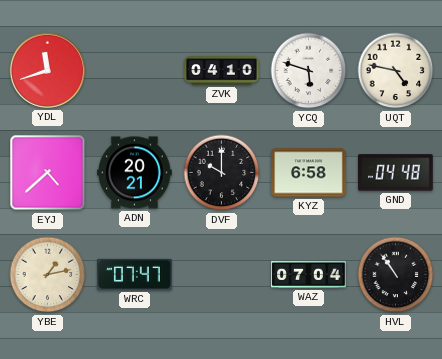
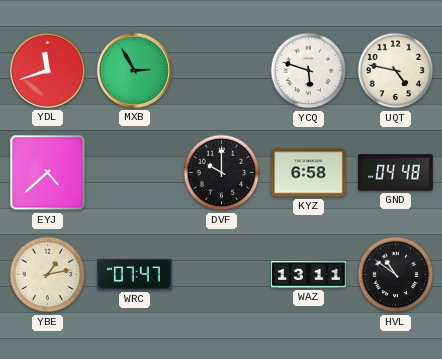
MXB: none -> 2:55 (134, 70)
ZVK: 04:10 -> none (222, 71)
ADN: 20:21 -> none (135, 173)
WAZ: 07:04 -> 13:11 (309, 274)
HVL: 10:54 -> 10:51 (396, 275)
